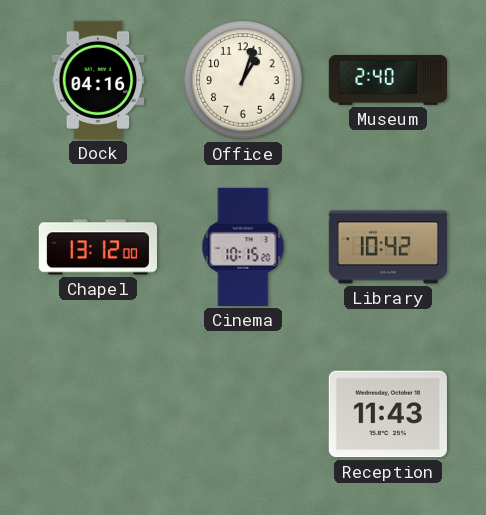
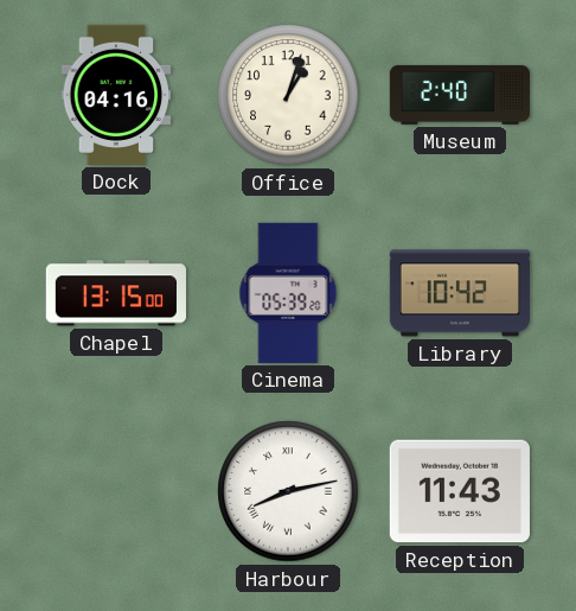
Chapel: 13:12 -> 13:15 (116, 293)
Cinema: 10:15 -> 05:39 (288, 293)
Harbour: none -> 8:13 (288, 491)
